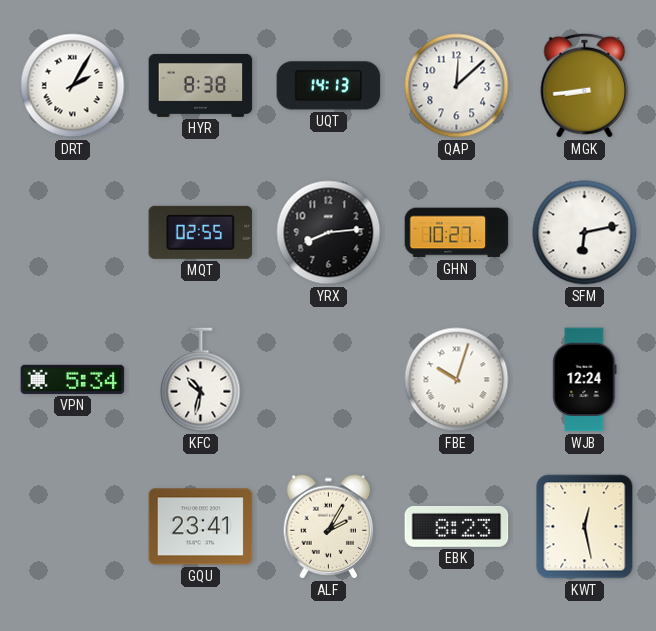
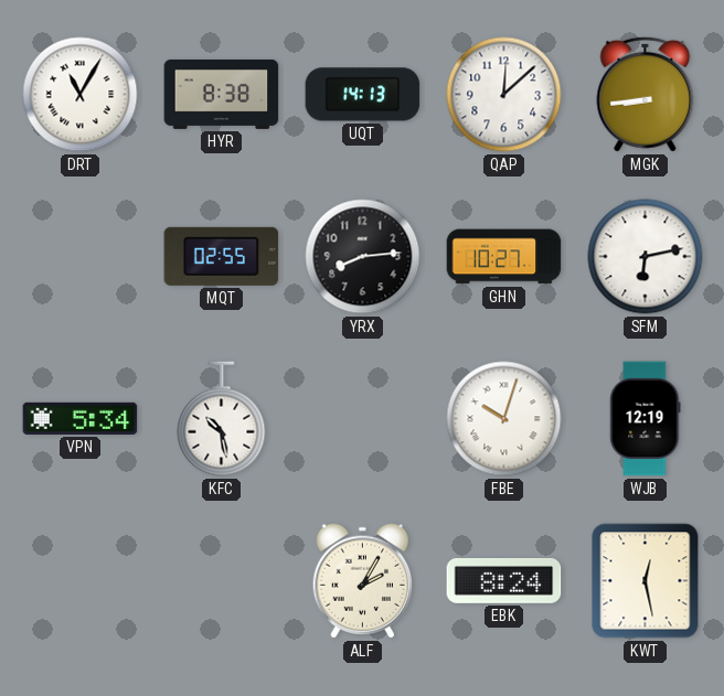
DRT: 2:05 -> 11:05 (81, 95)
KFC: 10:32 -> 10:28 (222, 419)
WJB: 12:24 -> 12:19 (646, 419)
GQU: 23:41 -> none (201, 527)
EBK: 8:23 -> 8:24 (504, 581)
